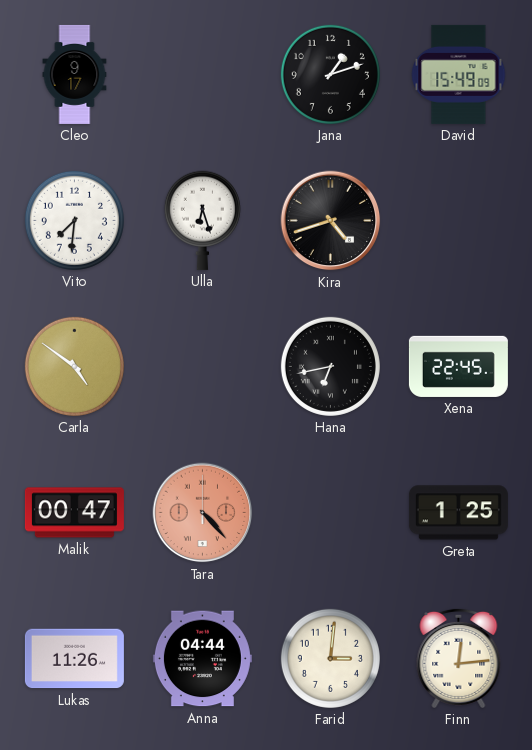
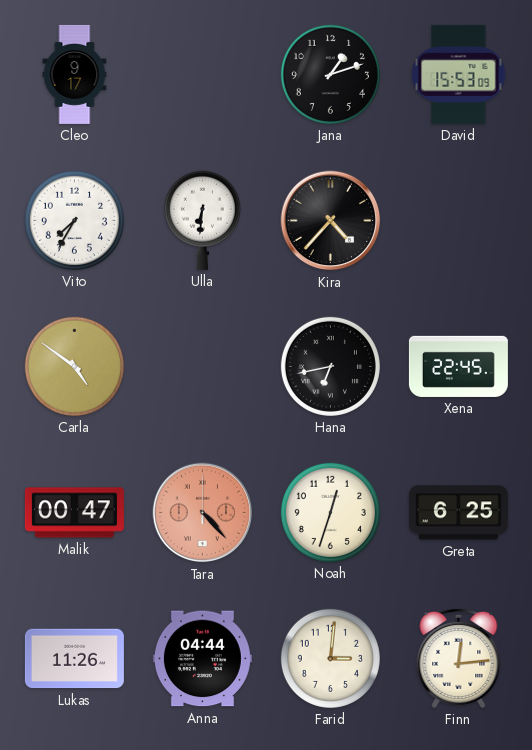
David: 15:49 -> 15:53 (459, 74)
Vito: 7:31 -> 7:35 (74, 220)
Ulla: 6:27 -> 6:31 (202, 220)
Kira: 4:42 -> 4:37 (331, 221)
Noah: none -> 12:33 (330, 512)
Greta: 1:25 -> 6:25 (458, 513)
